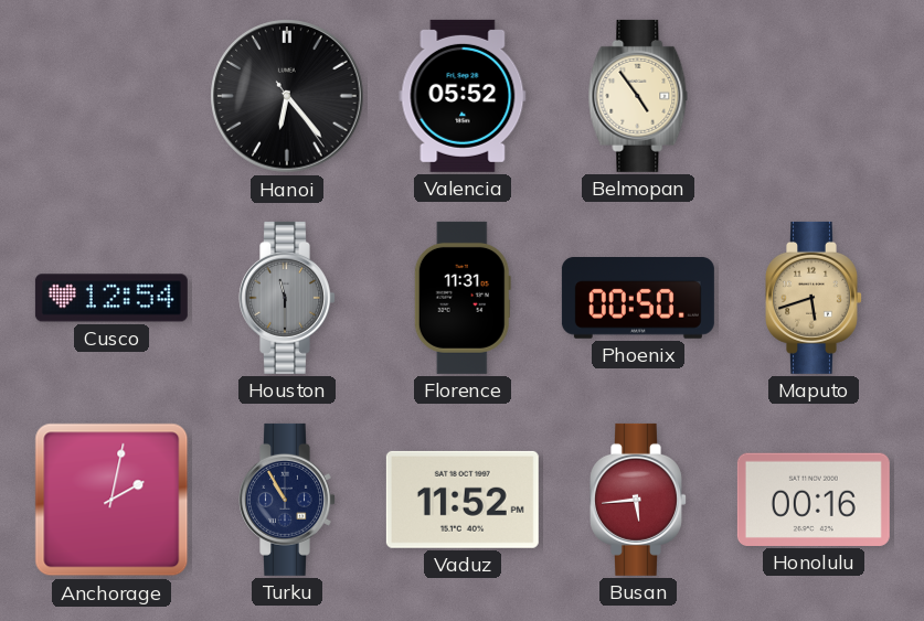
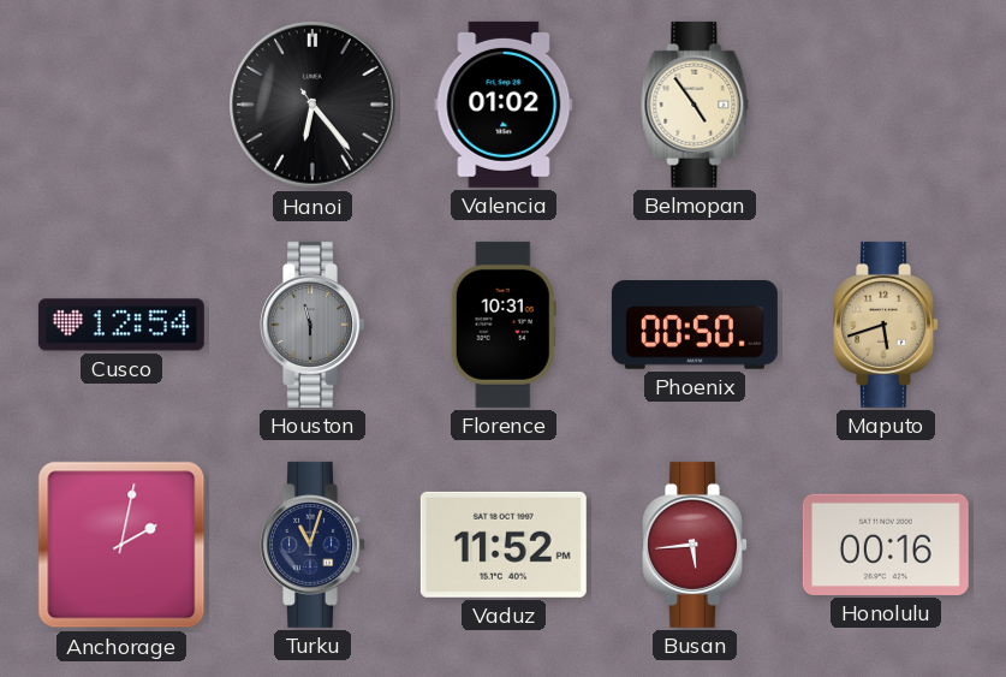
Valencia: 05:52 -> 01:02 (504, 105)
Florence: 11:31 -> 10:31 (504, 325)
Turku: 10:55 -> 11:03 (314, 545)
